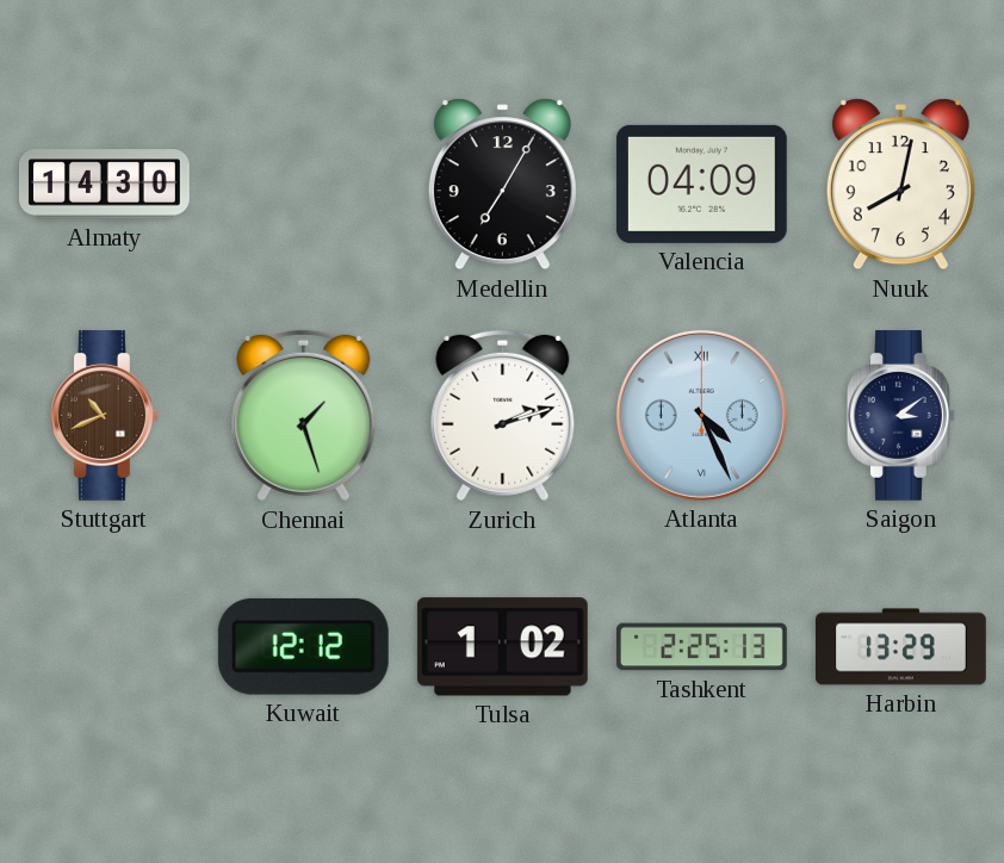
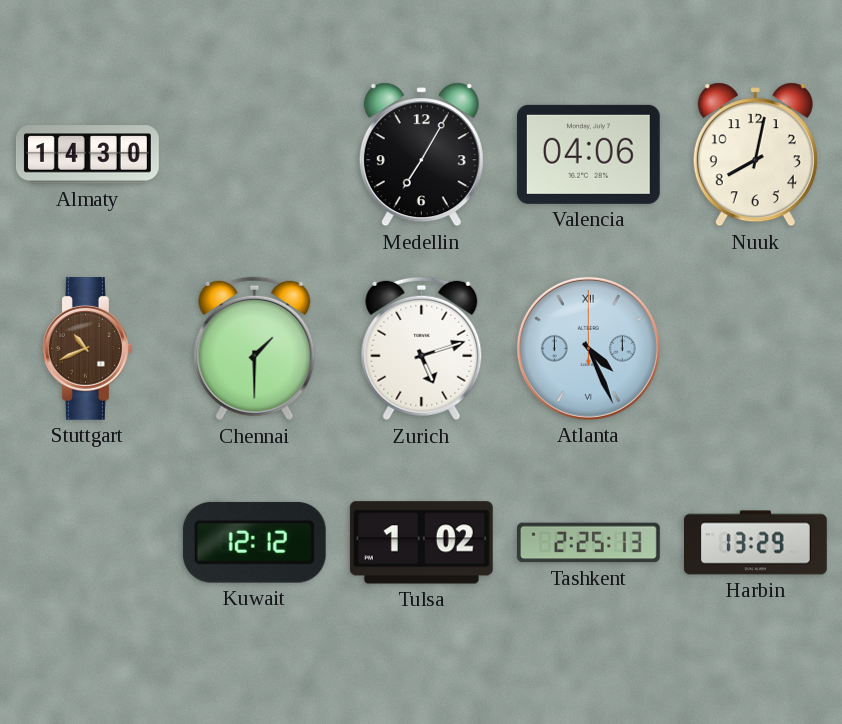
Valencia: 04:09 -> 04:06 (588, 154)
Chennai: 1:27 -> 1:30 (255, 349)
Zurich: 2:12 -> 5:12 (422, 349)
Saigon: 3:09 -> none (900, 415)
